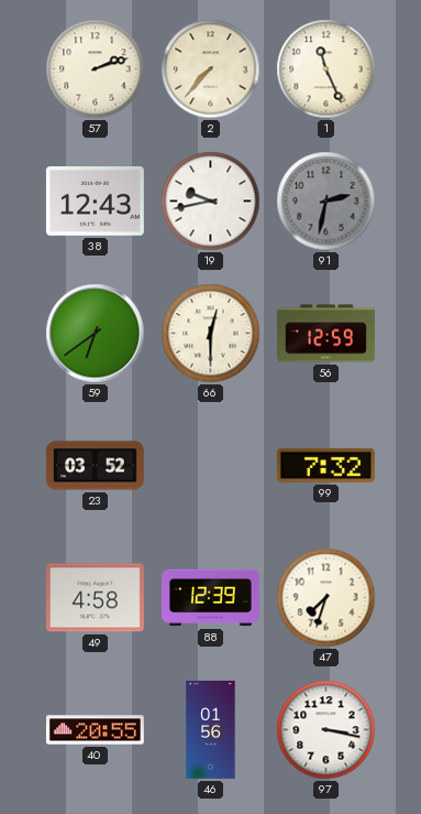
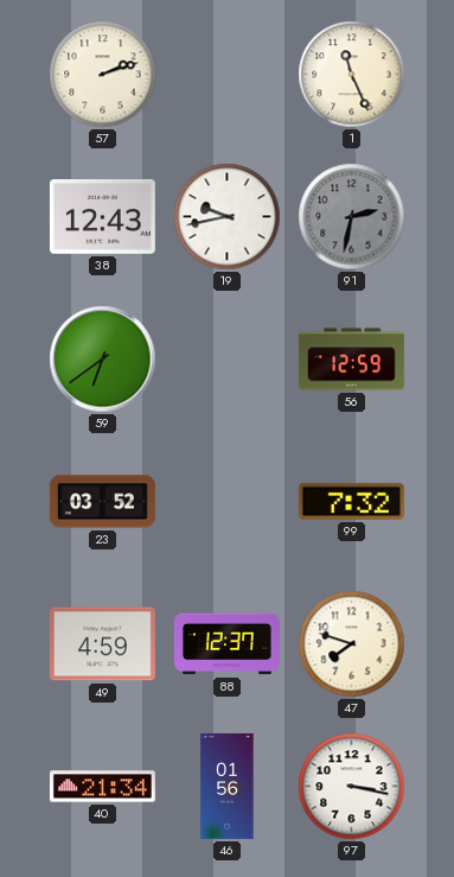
2: 7:37 -> none (211, 69)
66: 12:30 -> none (211, 334)
49: 4:58 -> 4:59 (102, 644)
88: 12:39 -> 12:37 (226, 644)
47: 7:33 -> 7:48 (352, 644)
40: 20:55 -> 21:34 (102, 787)
